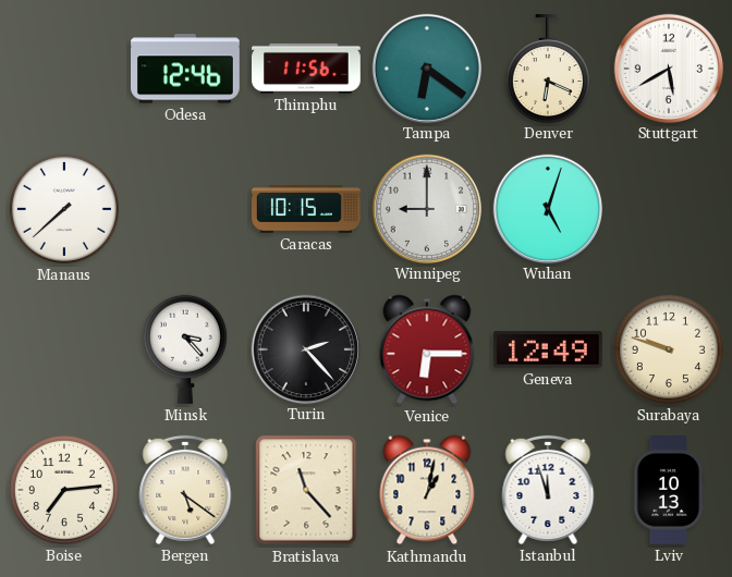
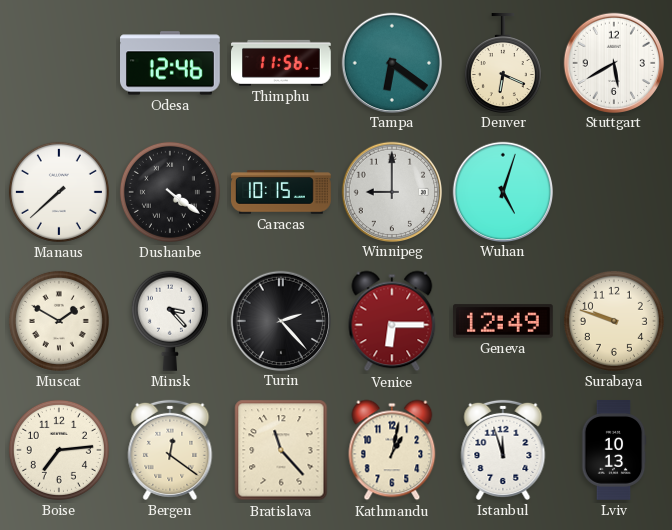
Dushanbe: none -> 4:21 (170, 192)
Muscat: none -> 1:50 (59, 321)
Bergen: 5:21 -> 12:21 (170, 450)
